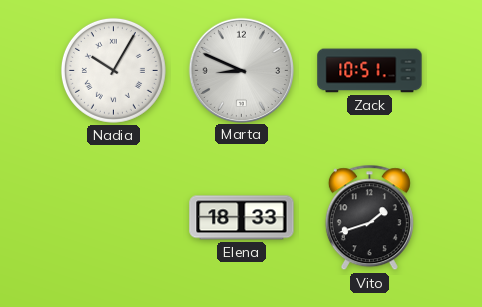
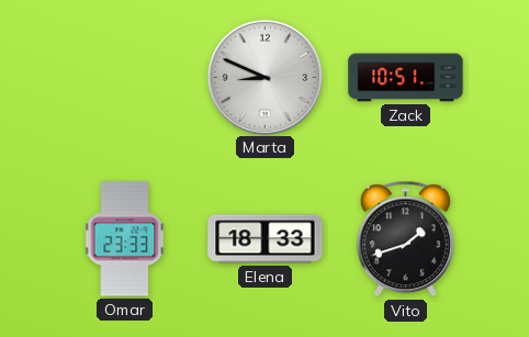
Nadia: 10:05 -> none (113, 70)
Omar: none -> 23:33 (125, 239)
